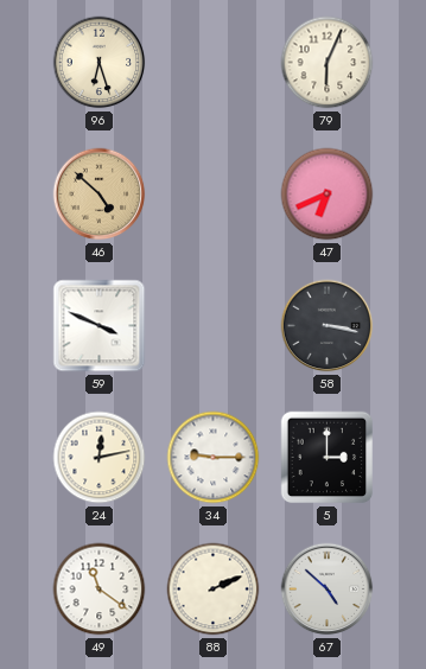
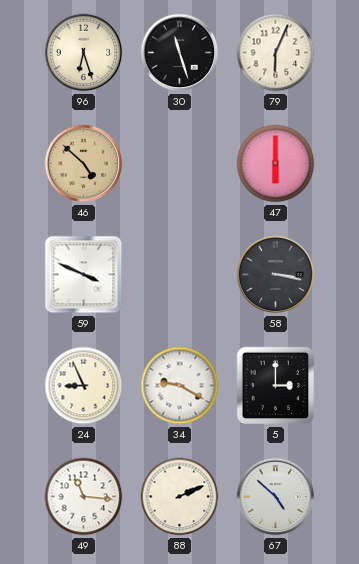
30: none -> 11:27 (180, 53)
47: 6:41 -> 6:00 (276, 164)
24: 12:13 -> 8:56 (84, 386)
34: 9:15 -> 9:20 (180, 386)
49: 11:21 -> 11:16 (84, 497)
